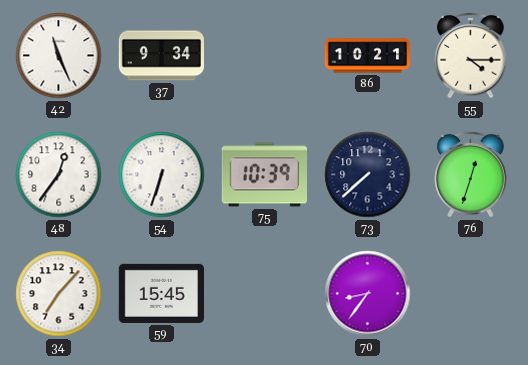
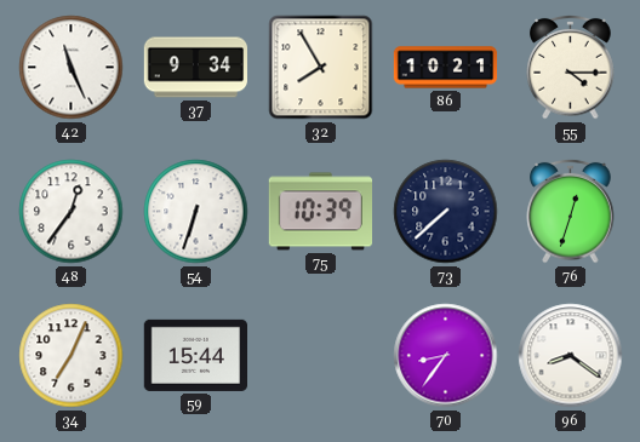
32: none -> 7:55 (321, 68)
34: 7:07 -> 7:04 (72, 356)
59: 15:45 -> 15:44 (195, 355)
96: none -> 8:21 (571, 356)
